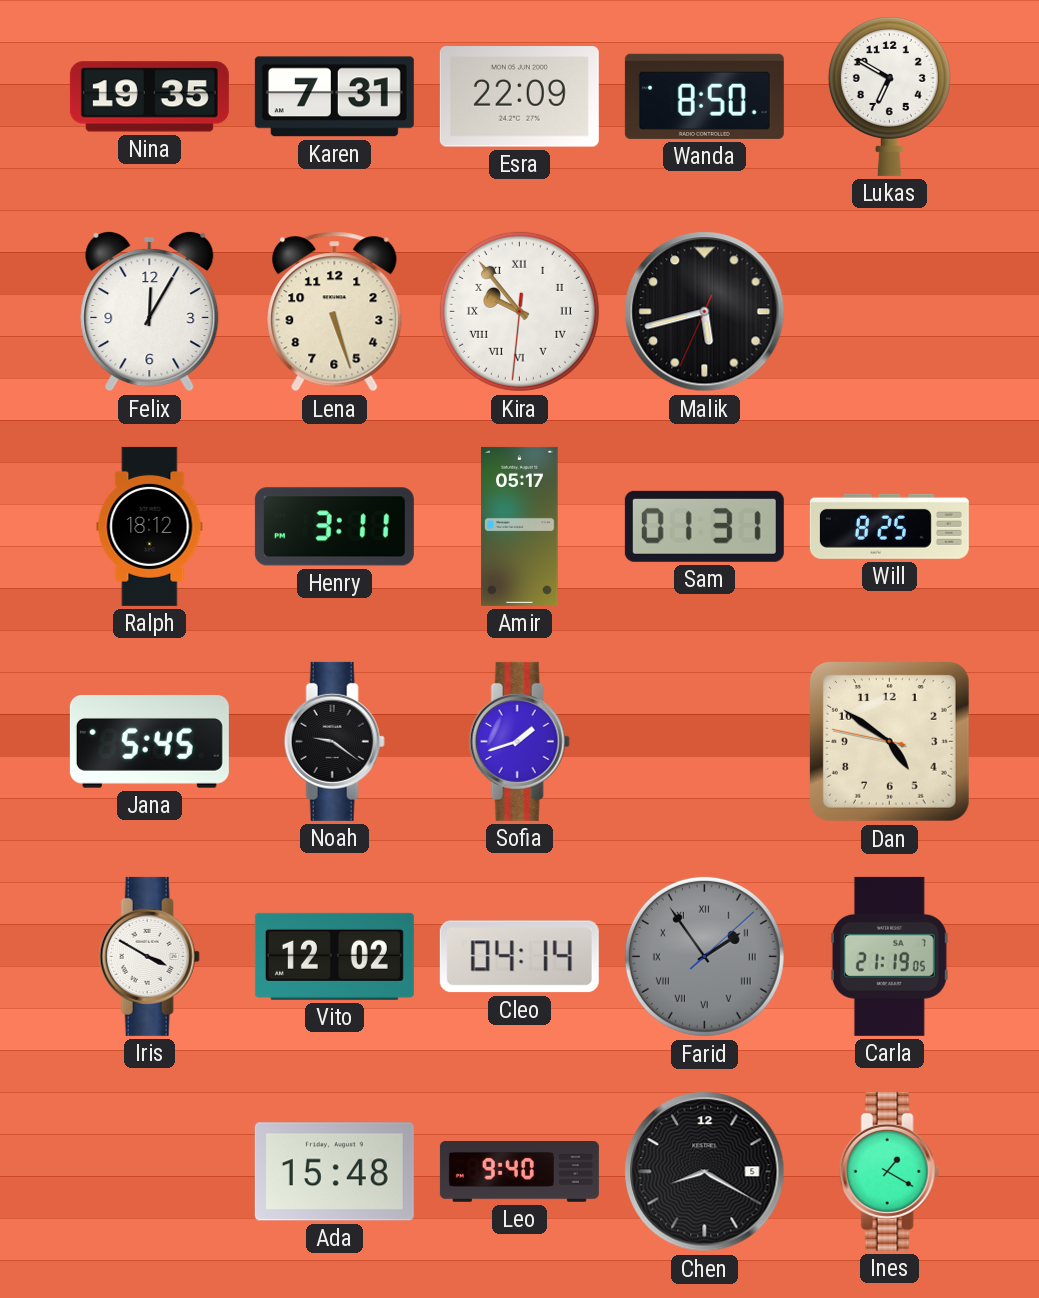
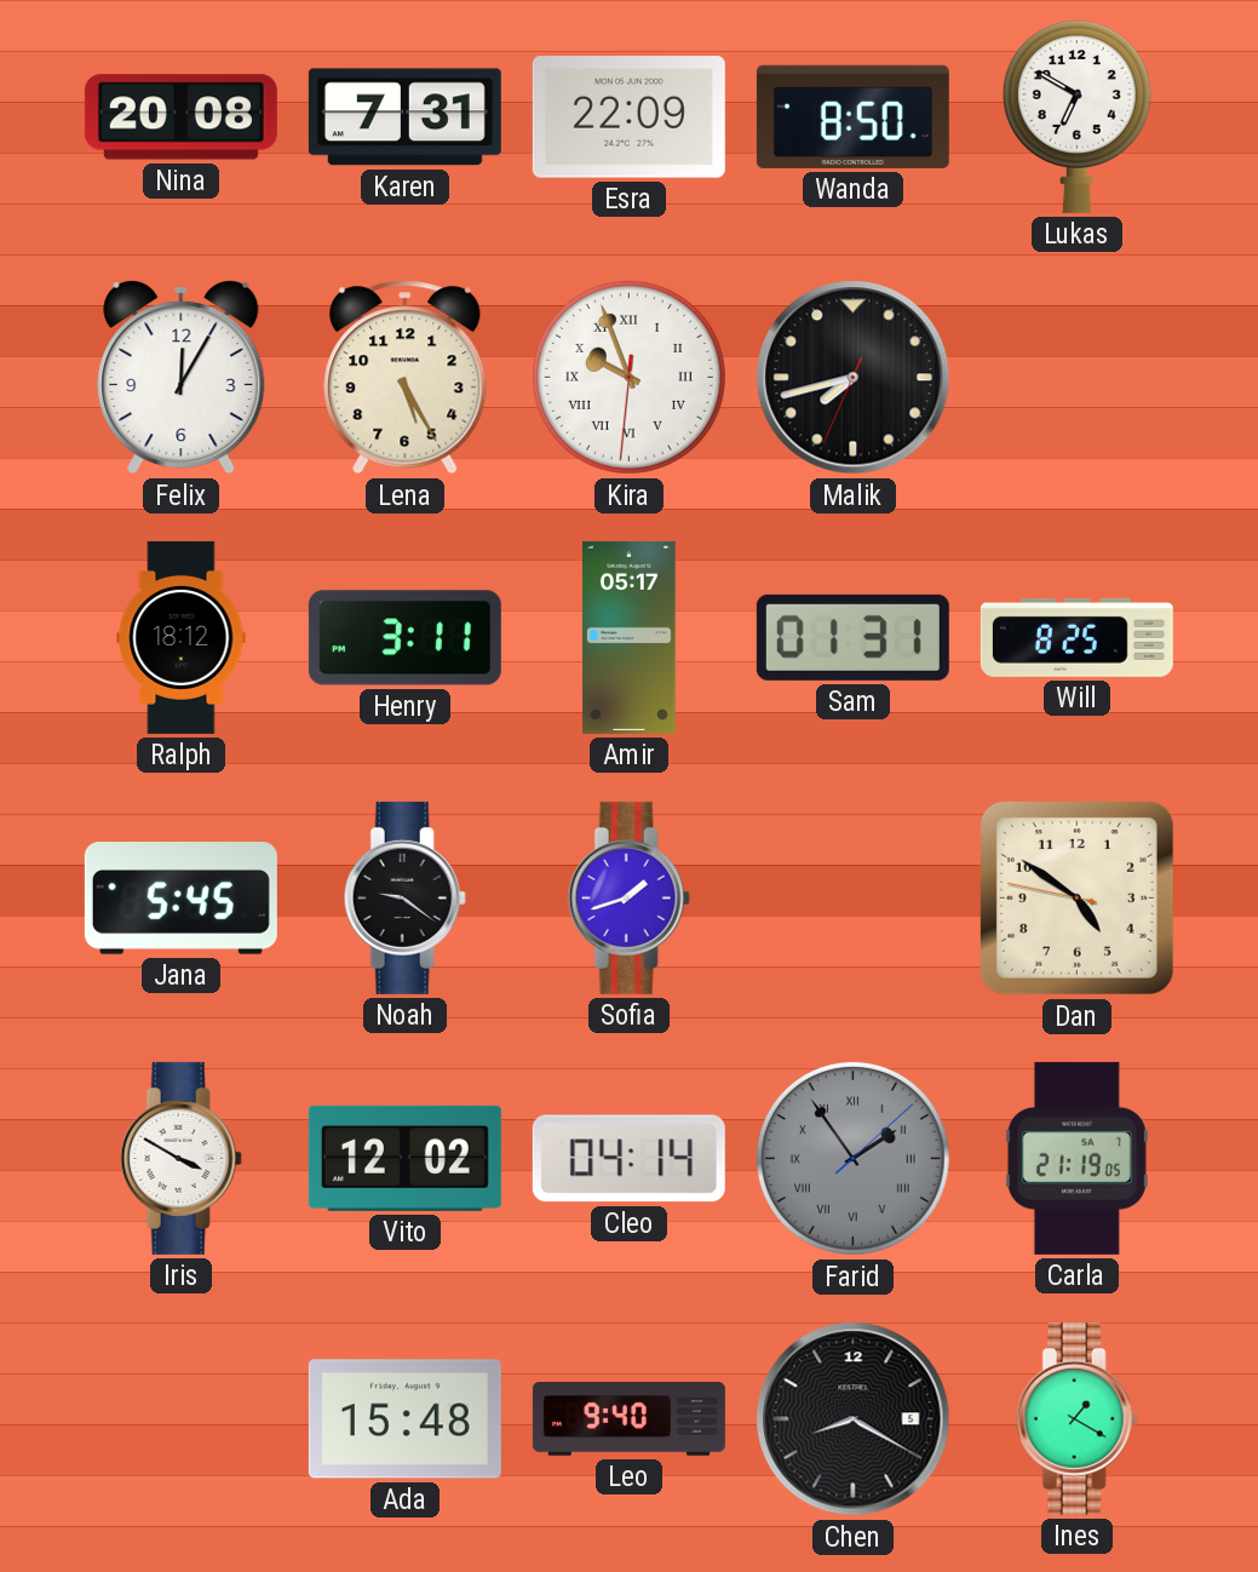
Nina: 19:35 -> 20:08 (180, 117)
Lena: 5:27 -> 5:25 (406, 378)
Kira: 9:53 -> 9:56 (628, 377)
Malik: 5:42 -> 7:42 (854, 378)
